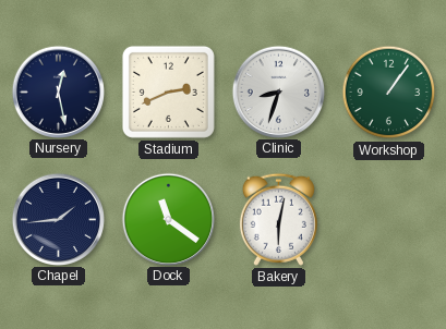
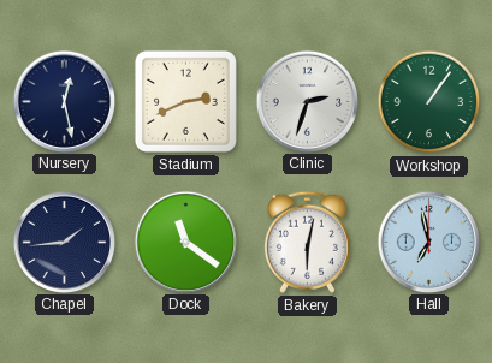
Clinic: 8:33 -> 2:33 (307, 101)
Hall: none -> 6:58 (428, 242)
